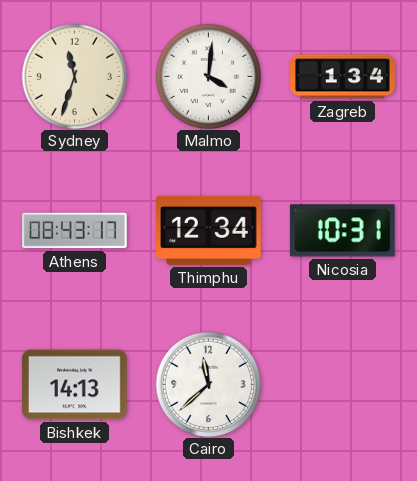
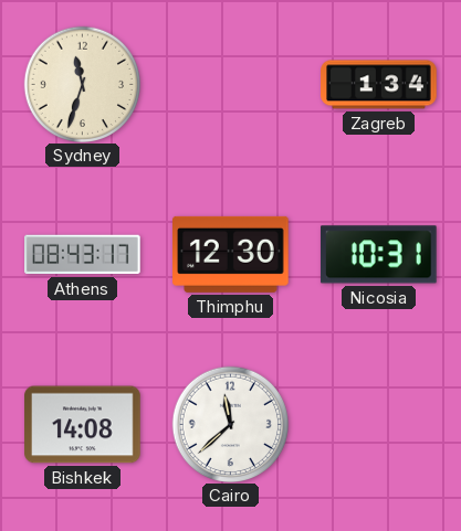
Malmo: 4:01 -> none (208, 76)
Thimphu: 12:34 -> 12:30 (231, 254)
Bishkek: 14:13 -> 14:08 (83, 425)
